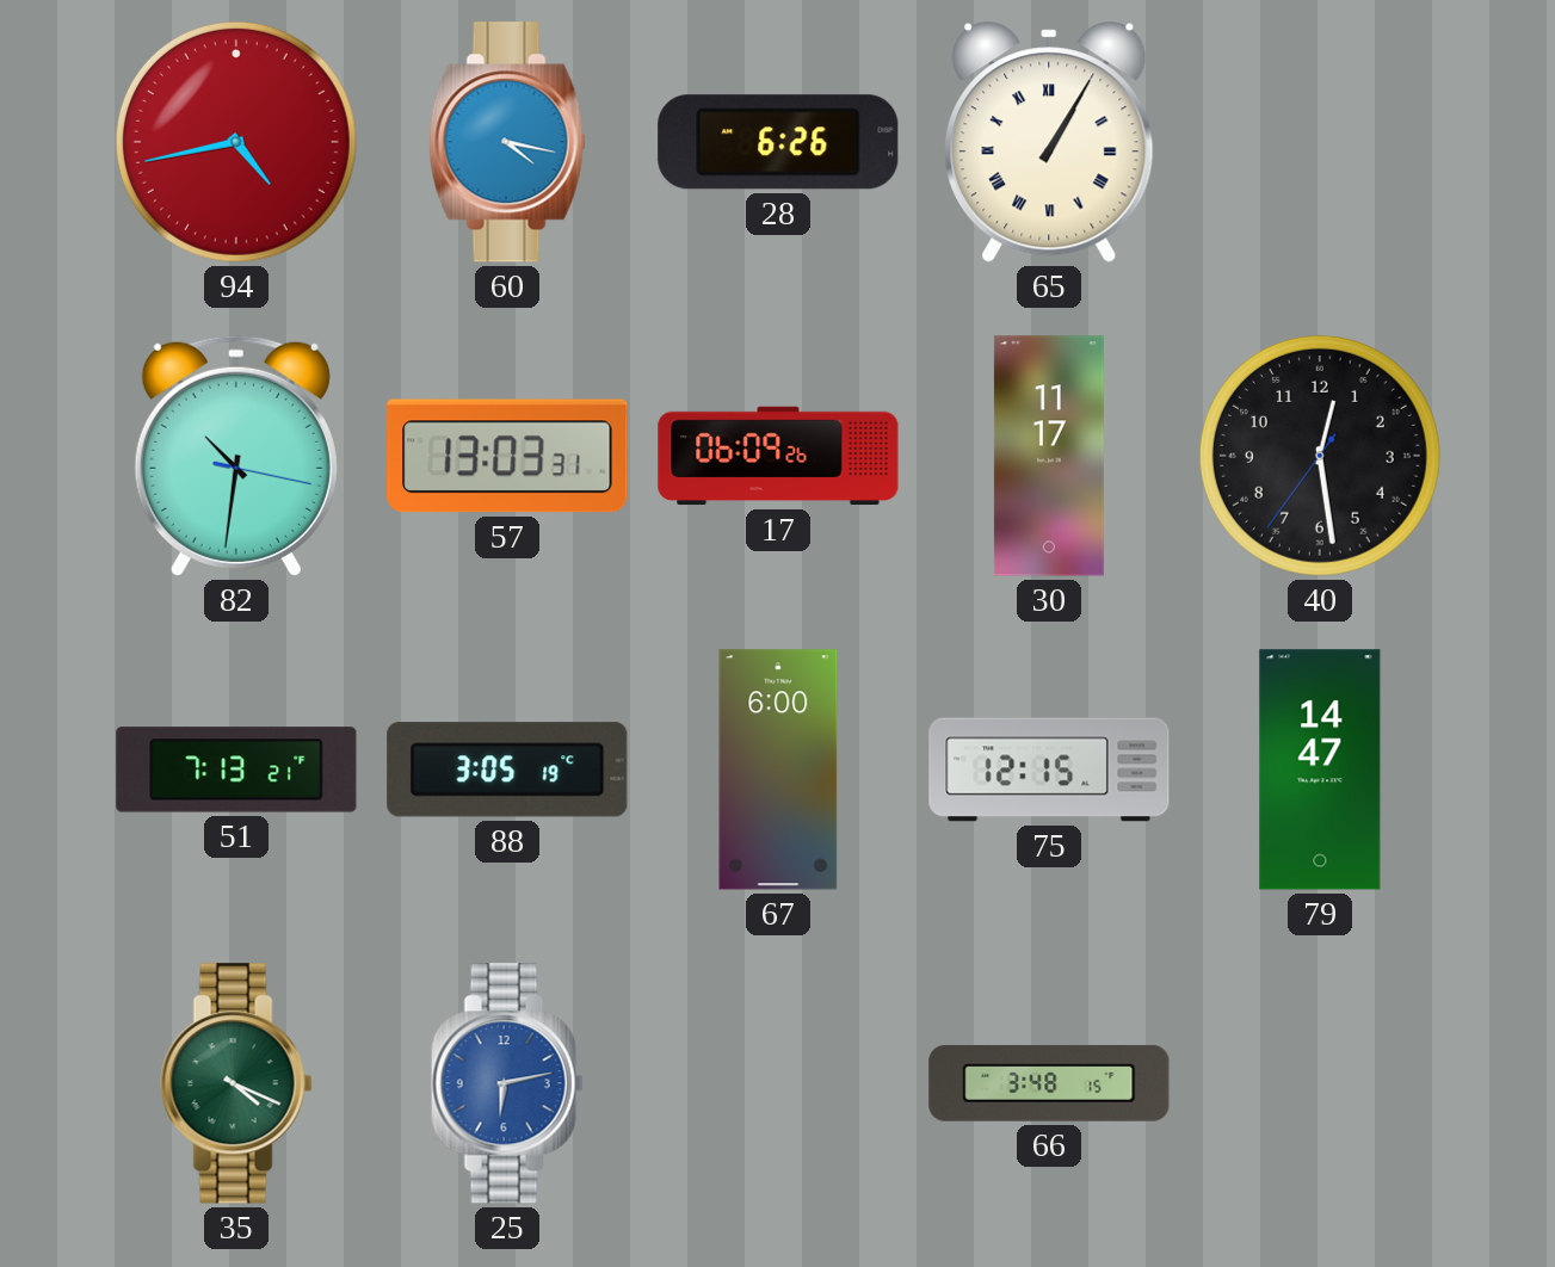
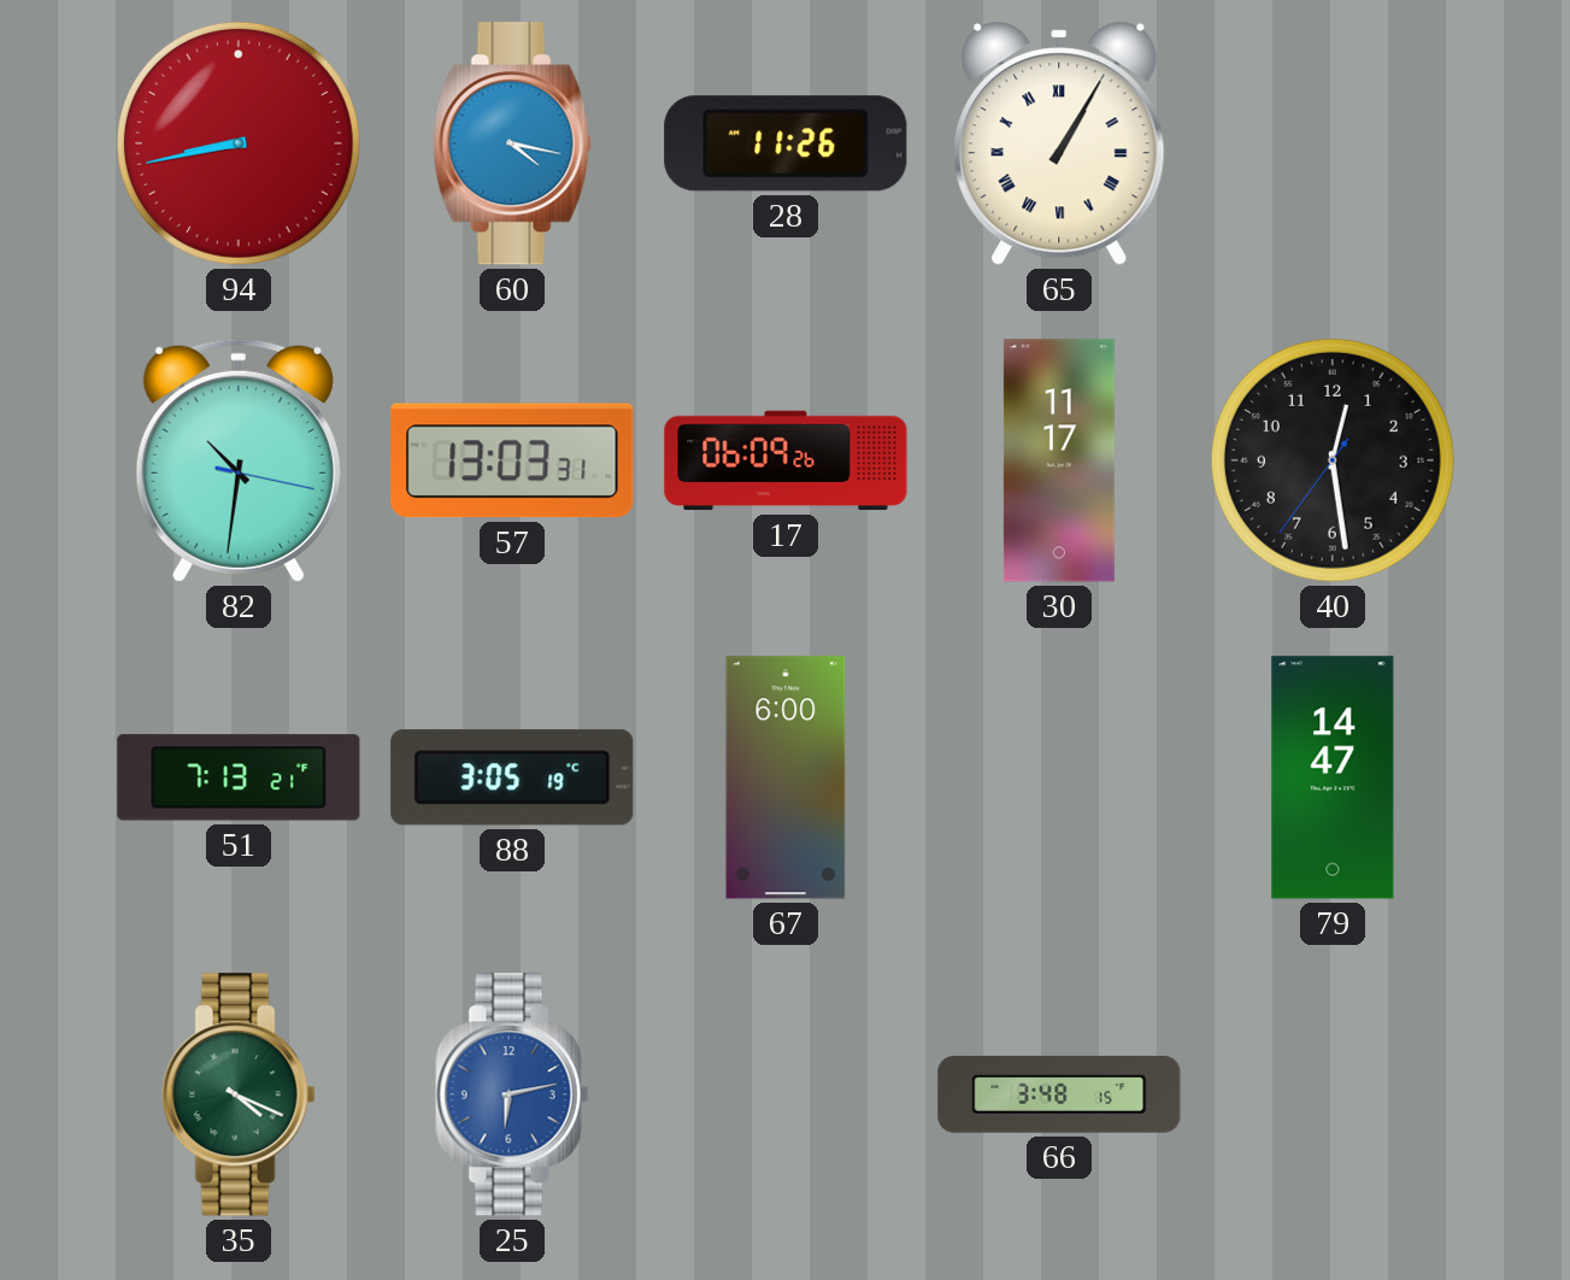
94: 4:43 -> 8:43 (239, 143)
28: 6:26 -> 11:26 (786, 143)
75: 12:15 -> none (1049, 770)
